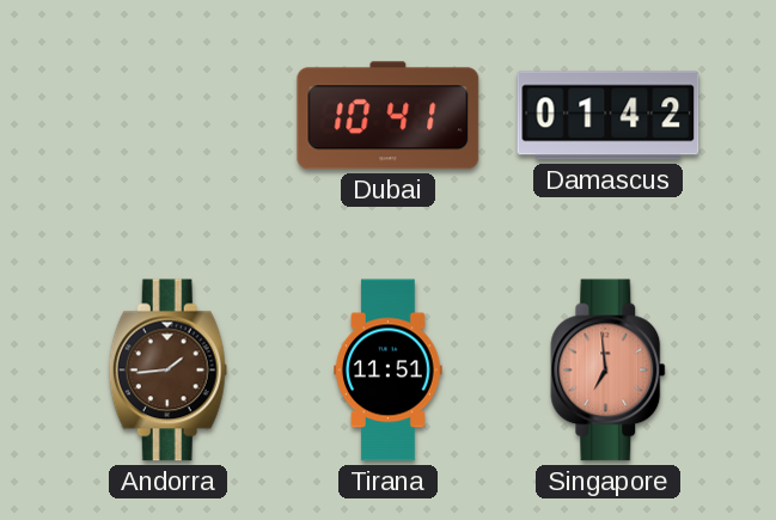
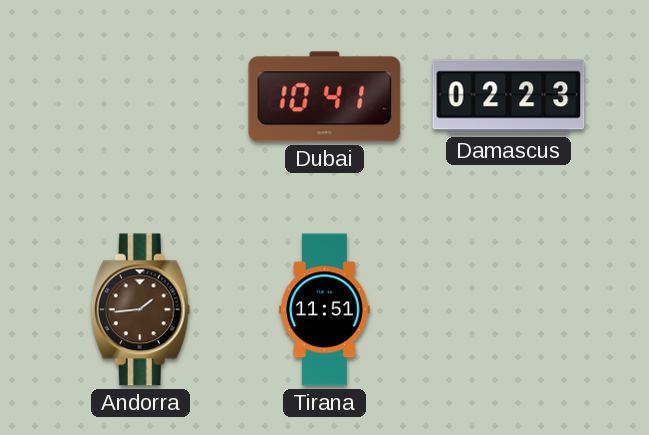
Damascus: 01:42 -> 02:23 (509, 97)
Singapore: 6:59 -> none (609, 371)
